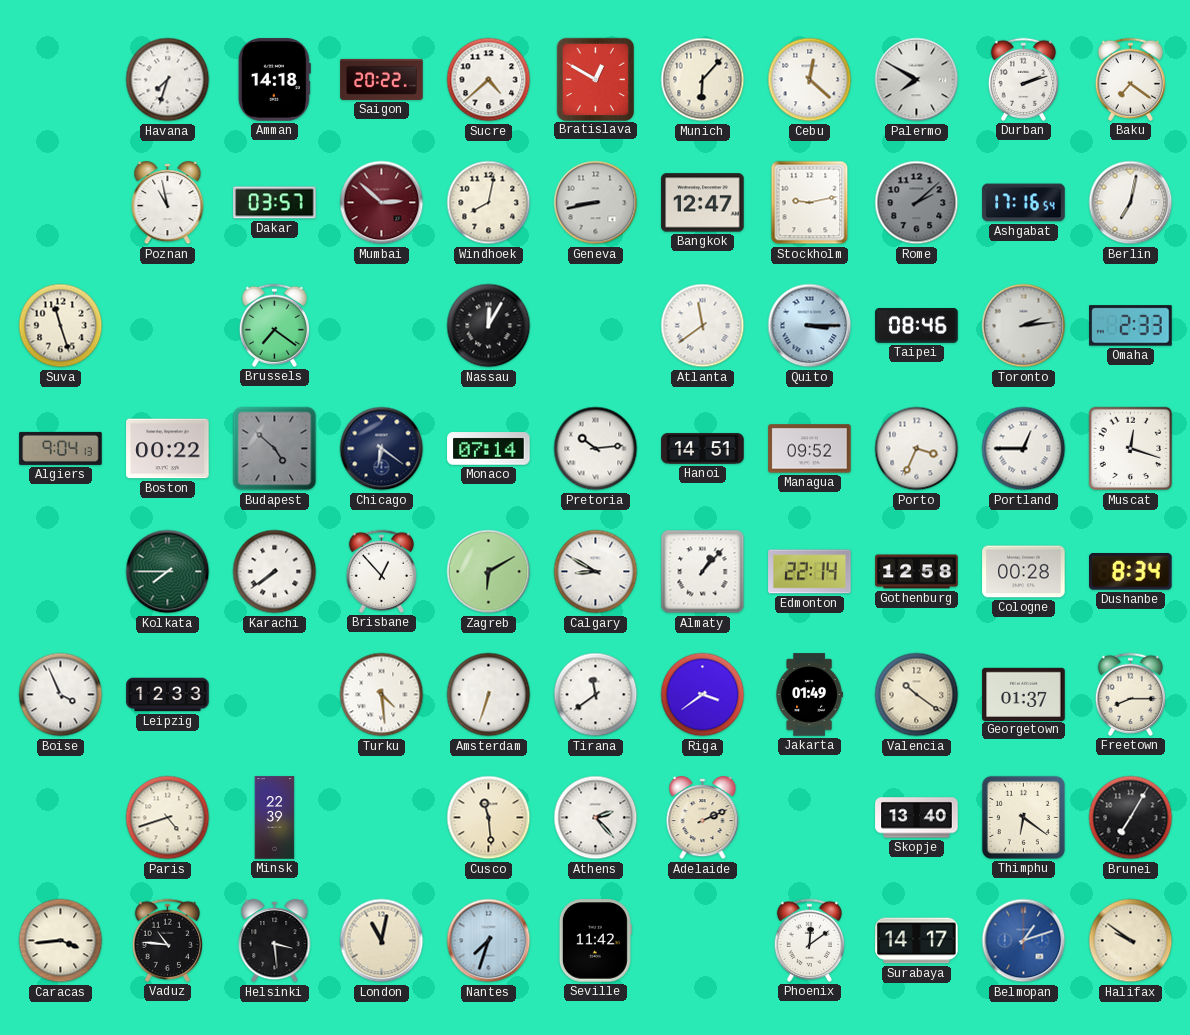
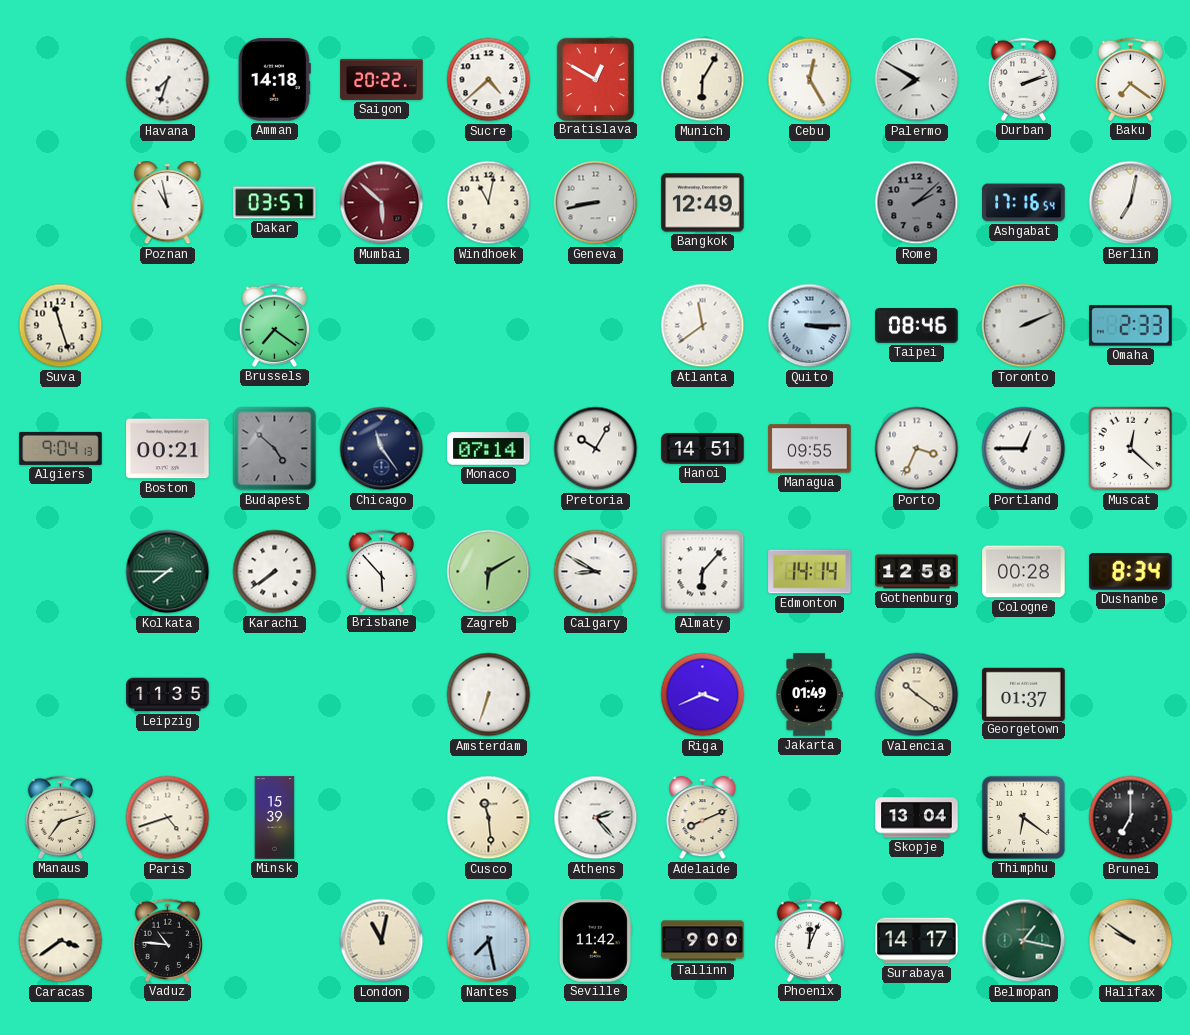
Munich: 6:07 -> 6:05 (703, 80)
Cebu: 12:22 -> 12:25 (810, 80)
Mumbai: 2:52 -> 5:52 (382, 203)
Windhoek: 8:02 -> 11:02 (489, 203)
Bangkok: 12:47 -> 12:49 (703, 203)
Stockholm: 9:13 -> none (810, 203)
Nassau: 12:05 -> none (489, 326)
Toronto: 2:14 -> 2:11 (1024, 326)
Boston: 00:22 -> 00:21 (168, 449)
Chicago: 6:21 -> 11:24 (382, 449)
Pretoria: 10:14 -> 10:05 (596, 449)
Managua: 09:52 -> 09:55 (810, 449)
Muscat: 12:18 -> 12:22 (1131, 449)
Brisbane: 12:53 -> 5:53 (381, 571)
Almaty: 1:07 -> 6:07 (703, 572)
Edmonton: 22:14 -> 14:14 (810, 572)
Boise: 3:56 -> none (61, 695)
Leipzig: 12:33 -> 11:35 (168, 695)
Turku: 4:29 -> none (382, 695)
Tirana: 11:39 -> none (596, 695)
Riga: 3:39 -> 3:41 (703, 695)
Freetown: 8:15 -> none (1130, 694)
Manaus: none -> 7:12 (60, 817)
Minsk: 22:39 -> 15:39 (275, 818)
Adelaide: 2:11 -> 8:11 (703, 818)
Skopje: 13:40 -> 13:04 (917, 818)
Brunei: 7:05 -> 7:00 (1131, 818)
Caracas: 3:44 -> 3:39 (61, 941)
Helsinki: 3:29 -> none (275, 941)
Nantes: 7:33 -> 7:28 (489, 941)
Tallinn: none -> 9:00 (703, 941)
Phoenix: 12:09 -> 12:04 (809, 940)
Belmopan: 1:12 -> 1:17 (1024, 941)
Belmopan dial: blue -> green (1024, 941)
